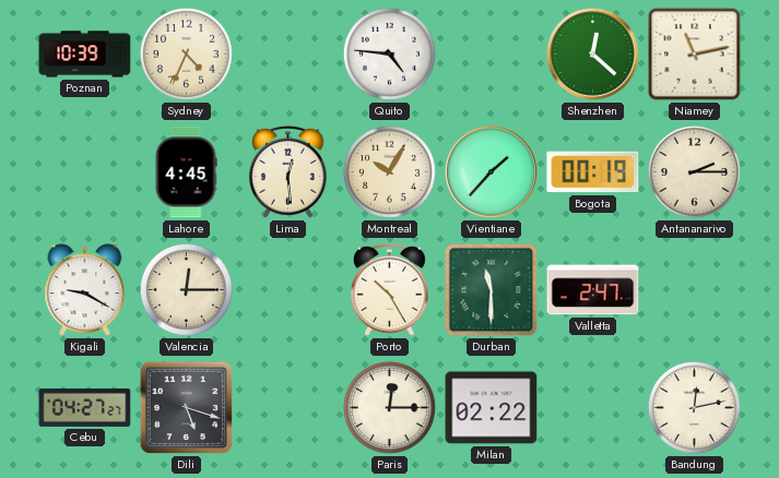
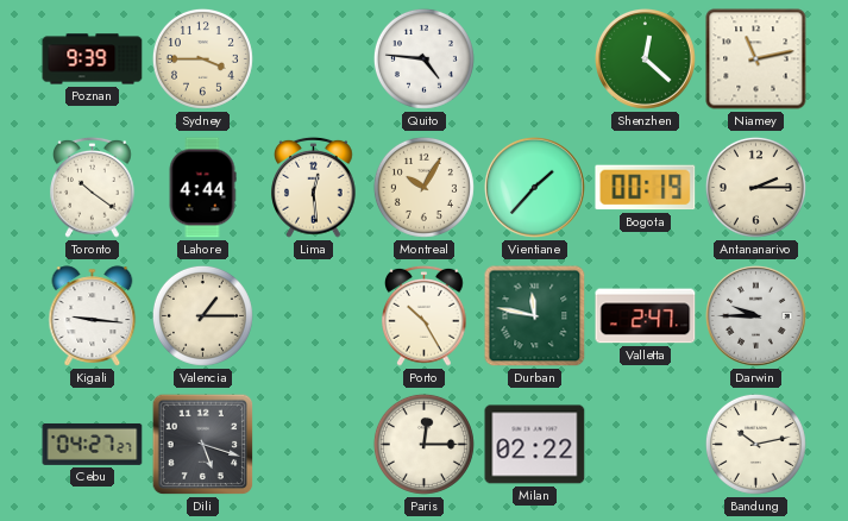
Poznan: 10:39 -> 9:39 (93, 59)
Sydney: 4:34 -> 3:45 (202, 58)
Toronto: none -> 10:21 (93, 187)
Lahore: 4:45 -> 4:44 (202, 188)
Kigali: 9:20 -> 9:16 (93, 316)
Valencia: 12:15 -> 1:15 (202, 315)
Durban: 11:30 -> 11:47 (535, 316)
Darwin: none -> 9:45 (756, 316)
Bandung: 12:13 -> 10:13 (755, 444)
